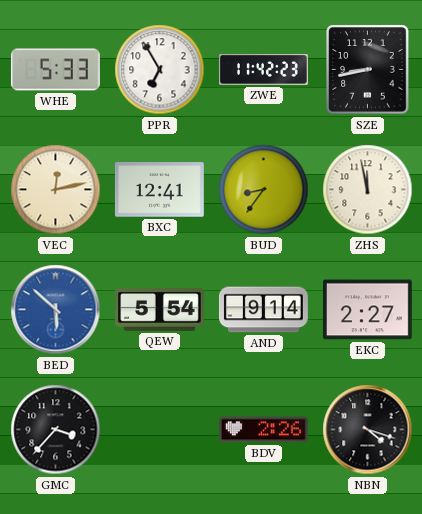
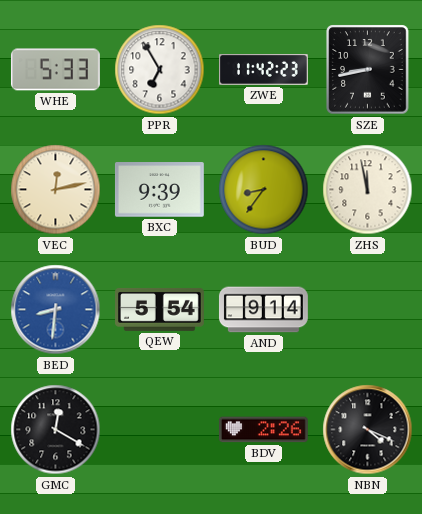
BXC: 12:41 -> 9:39 (159, 190)
BED: 5:52 -> 8:31 (56, 310)
EKC: 2:27 -> none (367, 310)
GMC: 3:37 -> 12:20 (56, 430)
NBN: 4:18 -> 4:19 (368, 430)
